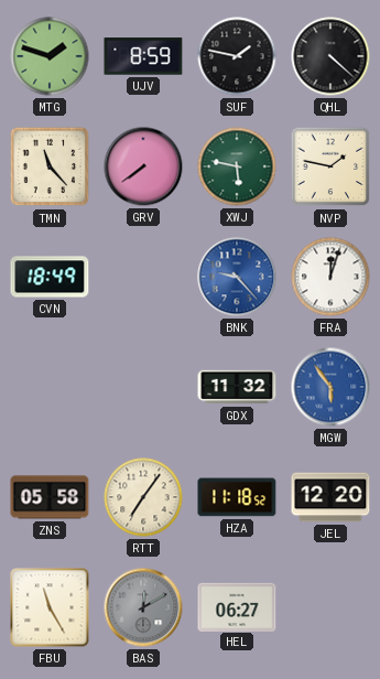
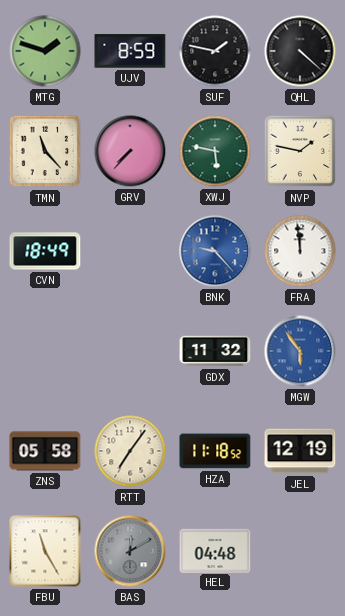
GRV: 7:39 -> 7:37 (130, 151)
FRA: 12:03 -> 11:59 (300, 251)
JEL: 12:20 -> 12:19 (300, 451)
HEL: 06:27 -> 04:48 (215, 550)
